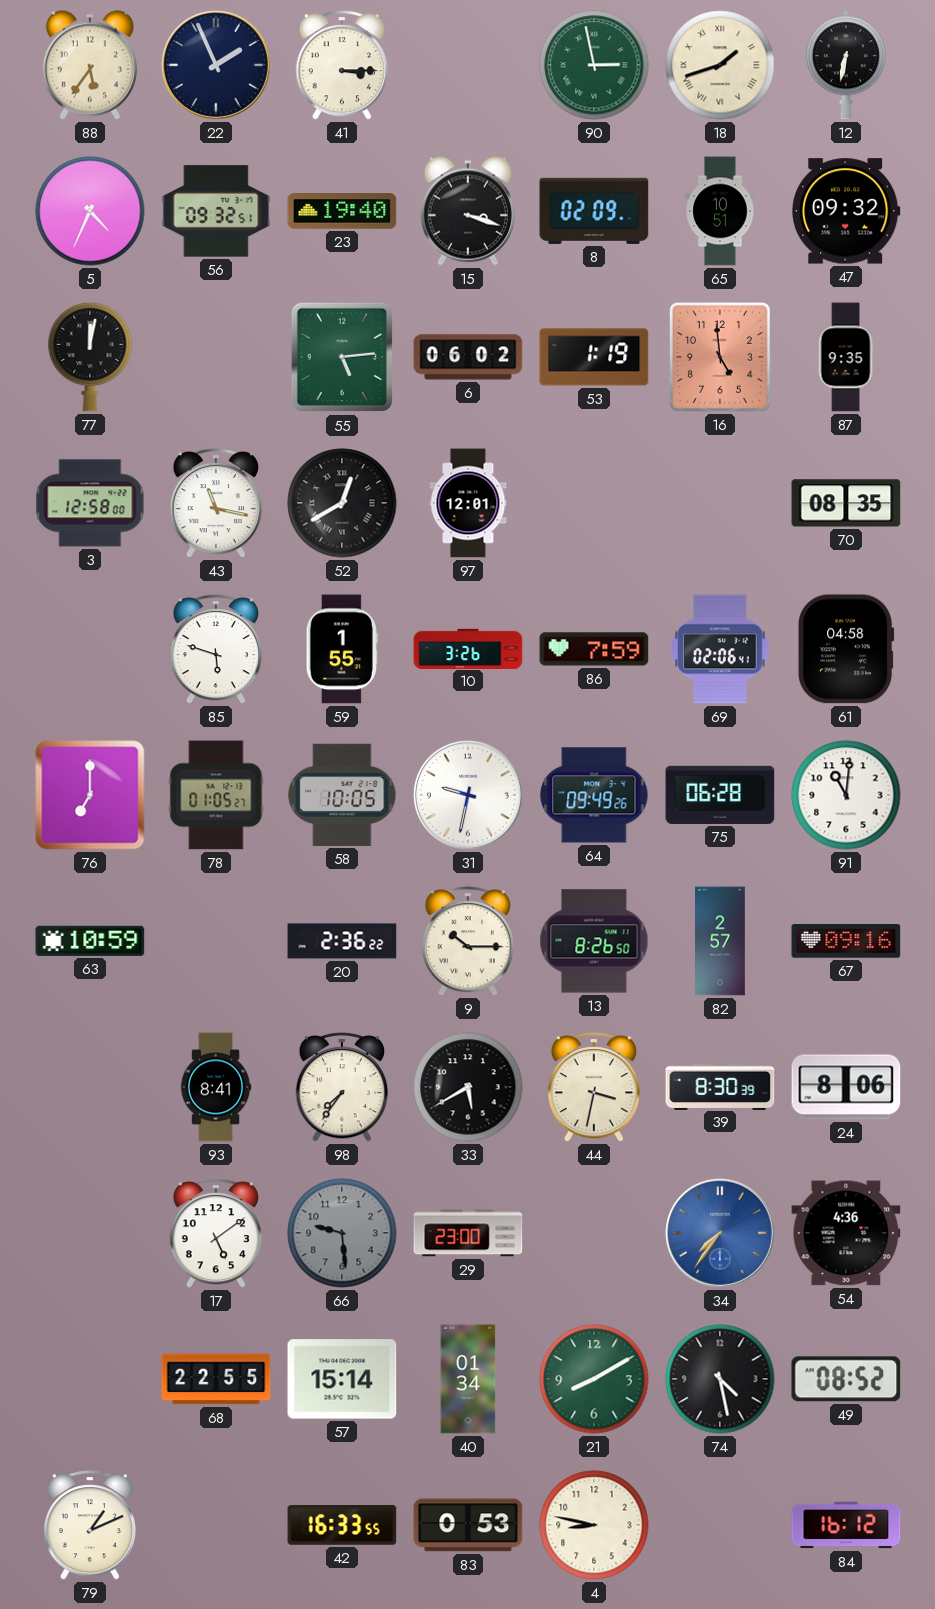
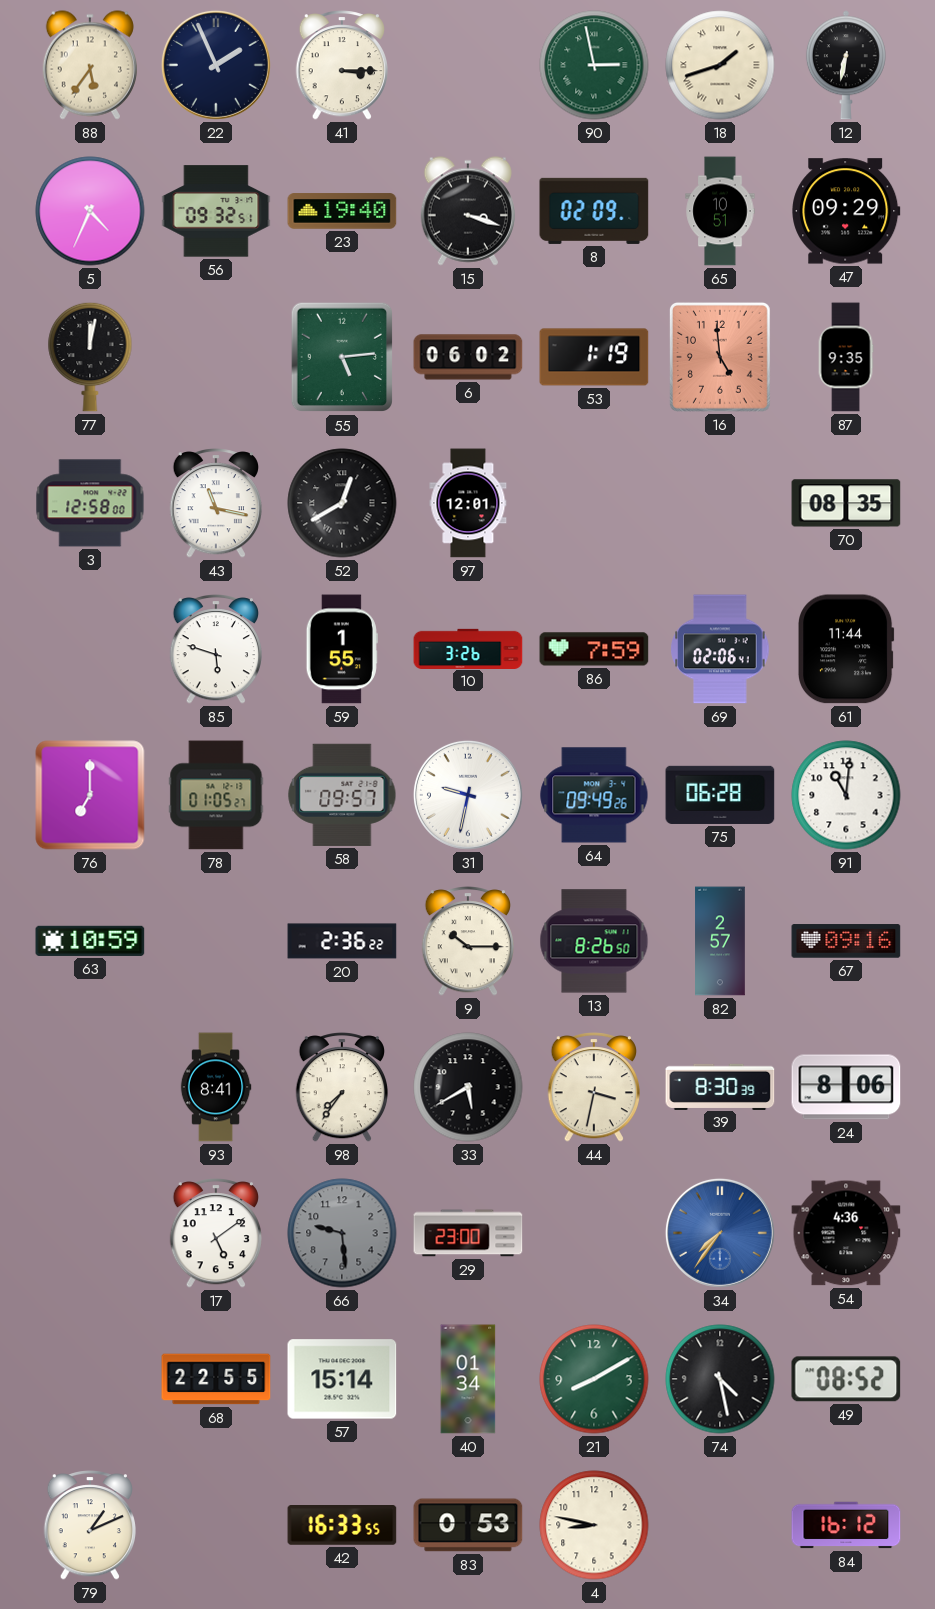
47: 09:32 -> 09:29 (846, 211)
61: 04:58 -> 11:44 (847, 649)
58: 10:05 -> 09:57 (342, 795)
